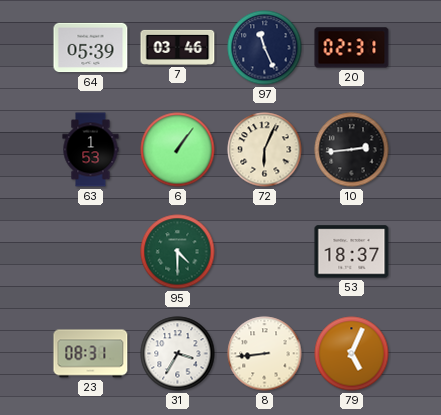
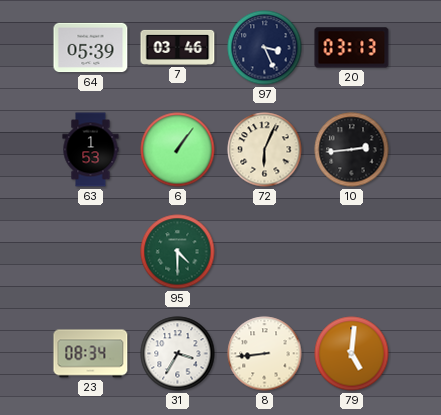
97: 11:26 -> 3:26 (265, 48)
20: 02:31 -> 03:13 (352, 48)
53: 18:37 -> none (352, 252)
23: 08:31 -> 08:34 (91, 354)
79: 5:04 -> 5:01 (352, 354)
